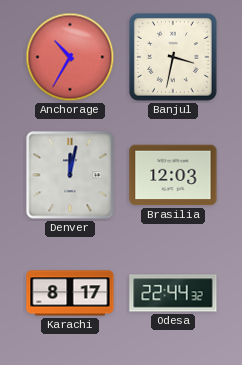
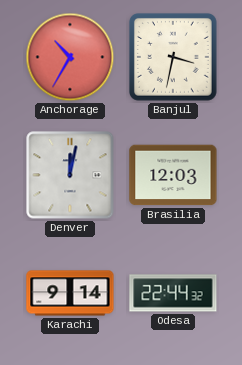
Karachi: 8:17 -> 9:14 (70, 293)
